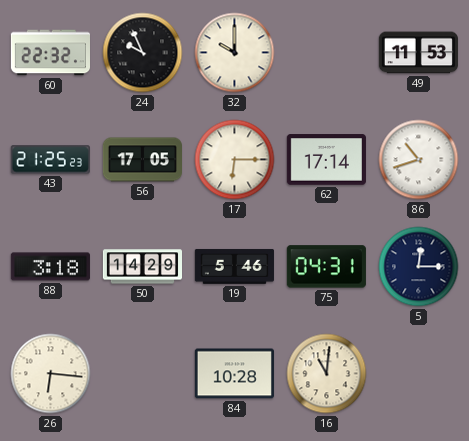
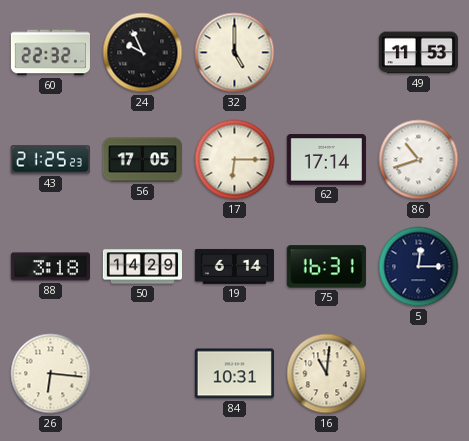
32: 10:00 -> 5:00 (235, 53)
19: 5:46 -> 6:14 (234, 266)
75: 04:31 -> 16:31 (326, 267)
84: 10:28 -> 10:31 (234, 374)
